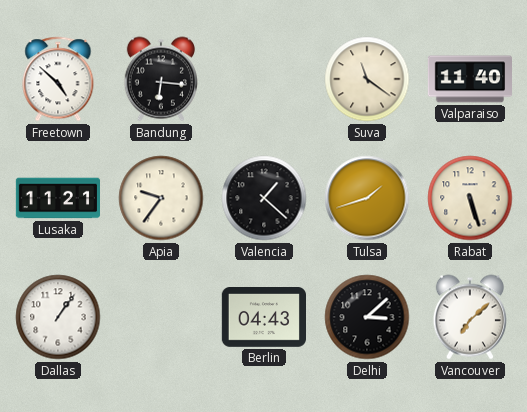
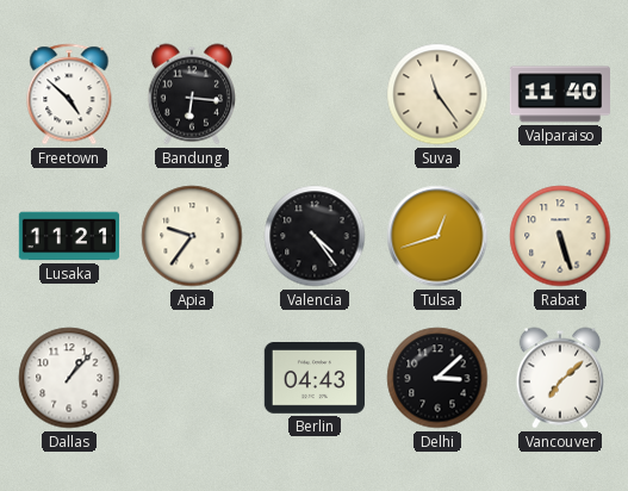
Suva: 11:21 -> 11:24 (437, 94)
Valencia: 1:22 -> 4:24 (315, 236)
Tulsa: 1:42 -> 12:42 (437, 236)
Dallas: 1:06 -> 1:07 (69, 378)
